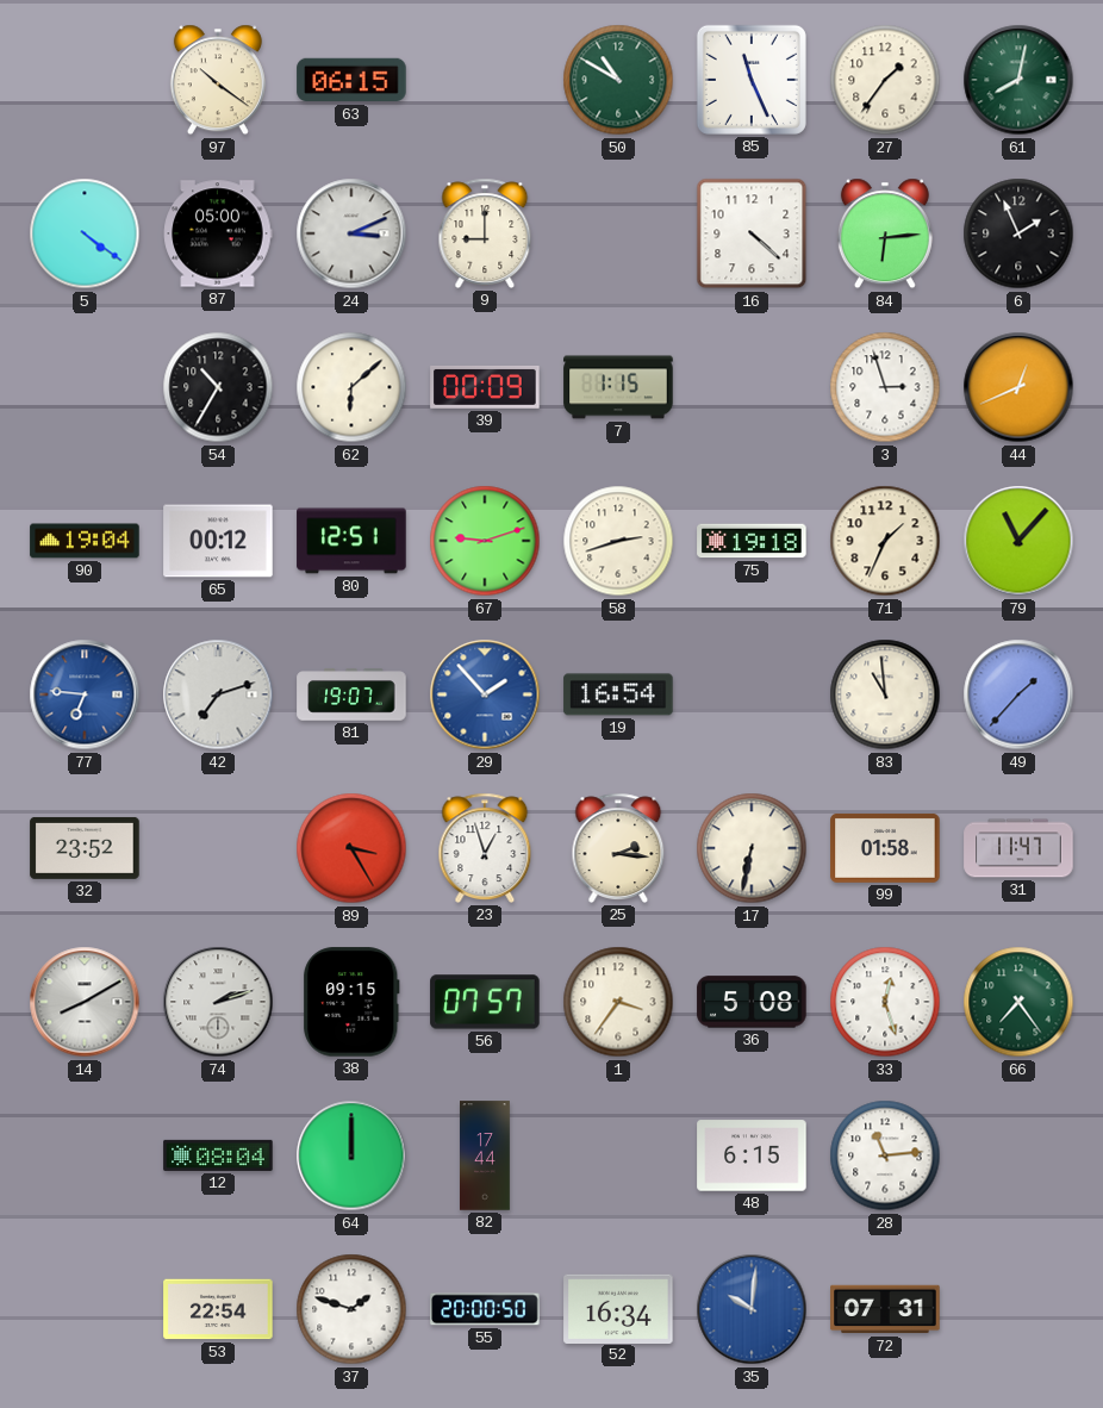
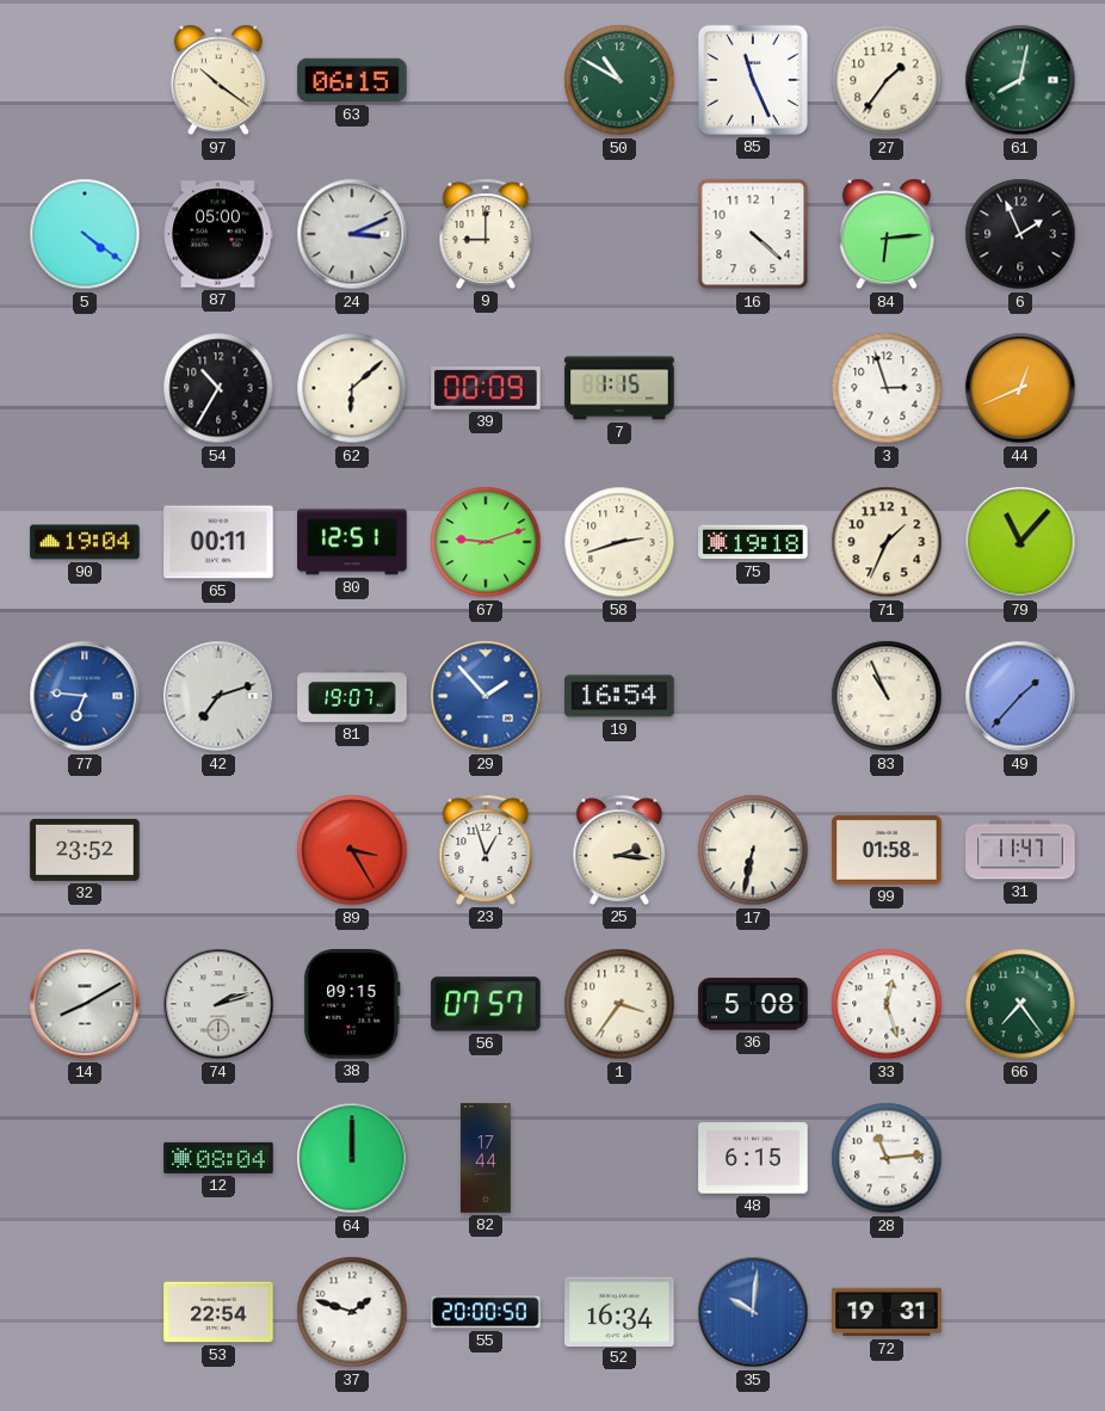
65: 00:12 -> 00:11 (218, 542)
83: 10:59 -> 10:56 (887, 696)
72: 07:31 -> 19:31 (887, 1312)
